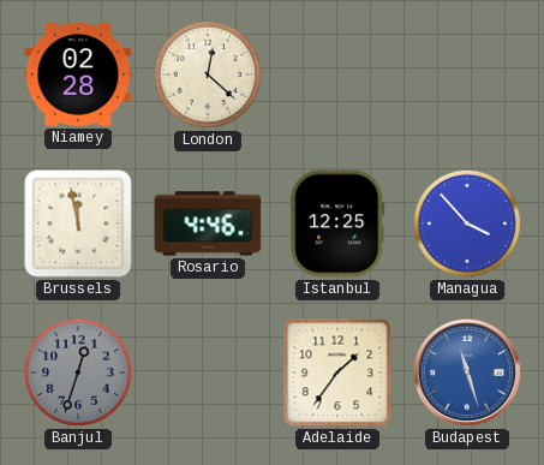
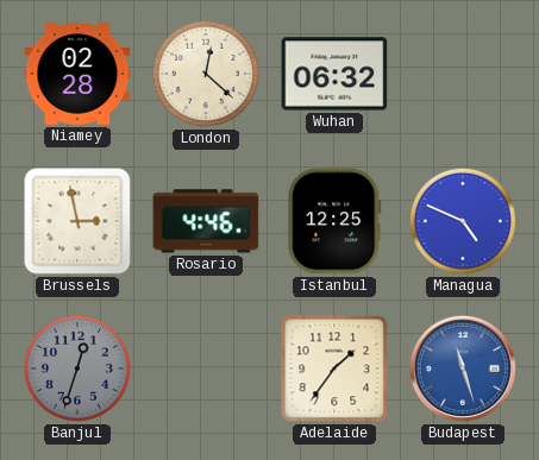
Wuhan: none -> 06:32 (334, 74)
Brussels: 11:58 -> 2:58 (77, 221)
Managua: 3:53 -> 4:49 (463, 221)
